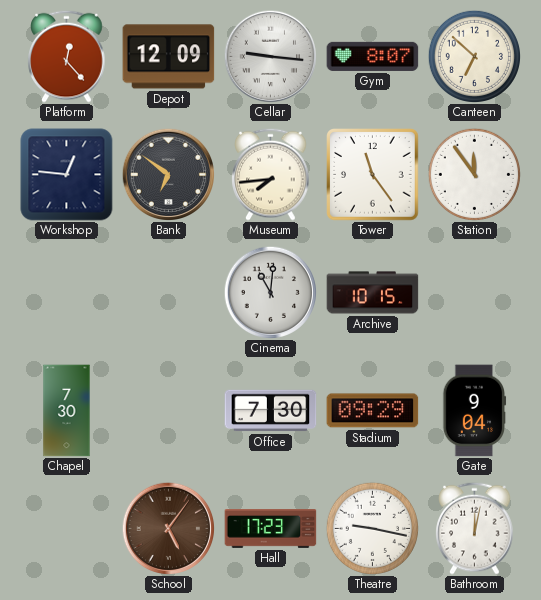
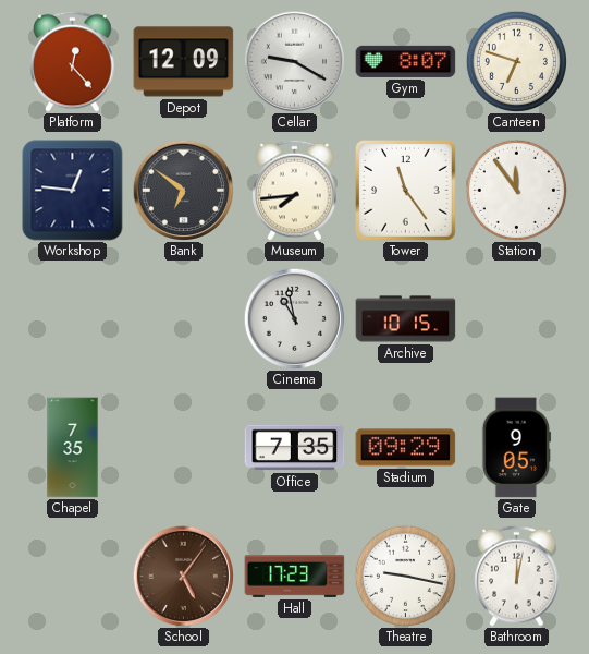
Cellar: 9:16 -> 9:20 (294, 61)
Canteen: 6:52 -> 6:48 (516, 61)
Cinema: 11:01 -> 10:58 (294, 318)
Chapel: 7:30 -> 7:35 (73, 448)
Office: 7:30 -> 7:35 (295, 448)
Gate: 9:04 -> 9:05 (517, 448)
